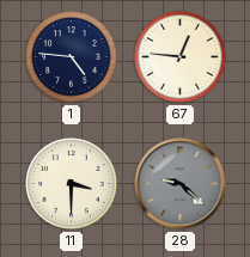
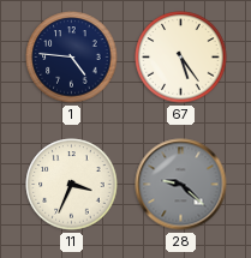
67: 12:46 -> 5:24 (181, 58)
11: 3:30 -> 3:34 (72, 185)
